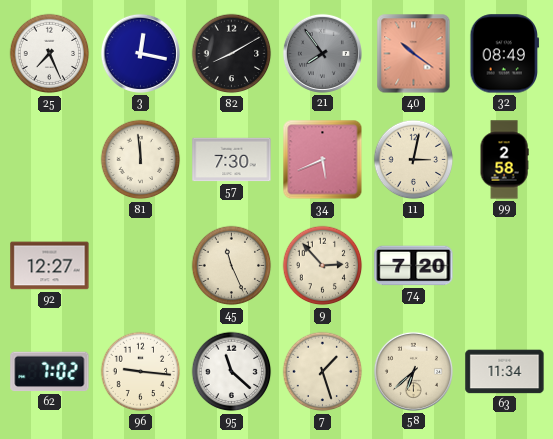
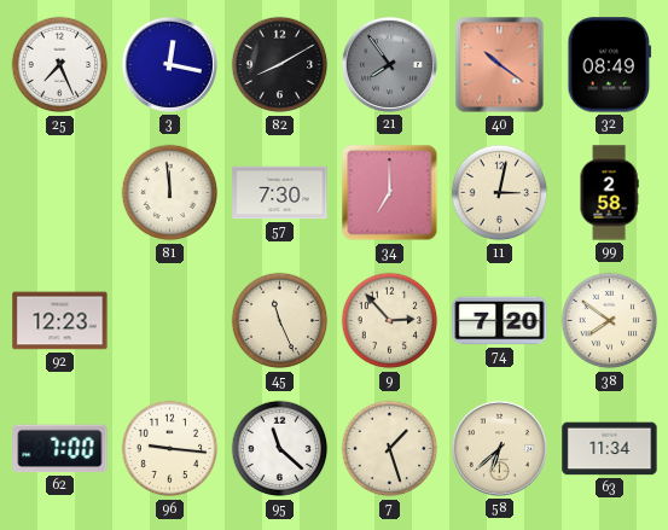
34: 5:41 -> 7:00 (390, 193)
92: 12:27 -> 12:23 (60, 321)
38: none -> 7:51 (610, 321)
62: 7:02 -> 7:00 (60, 449)
